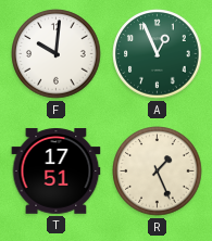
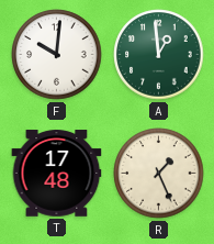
A: 12:56 -> 12:59 (159, 55)
T: 17:51 -> 17:48 (57, 174)
